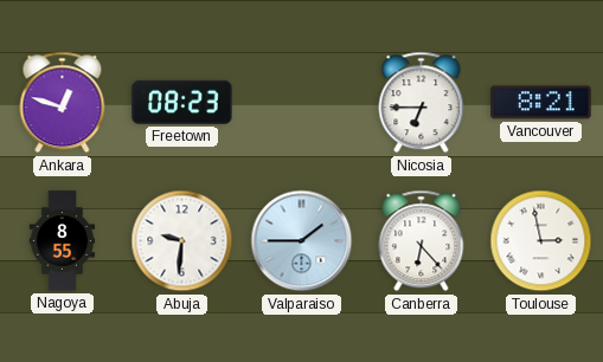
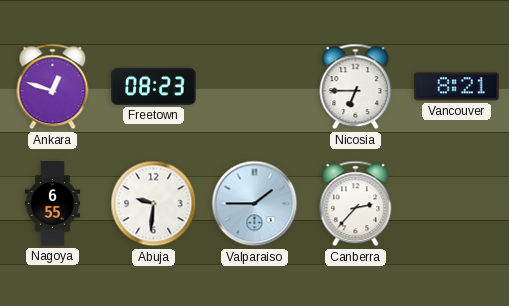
Nagoya: 8:55 -> 6:55 (53, 204)
Canberra: 6:23 -> 2:37 (356, 204)
Toulouse: 2:58 -> none (541, 241)
